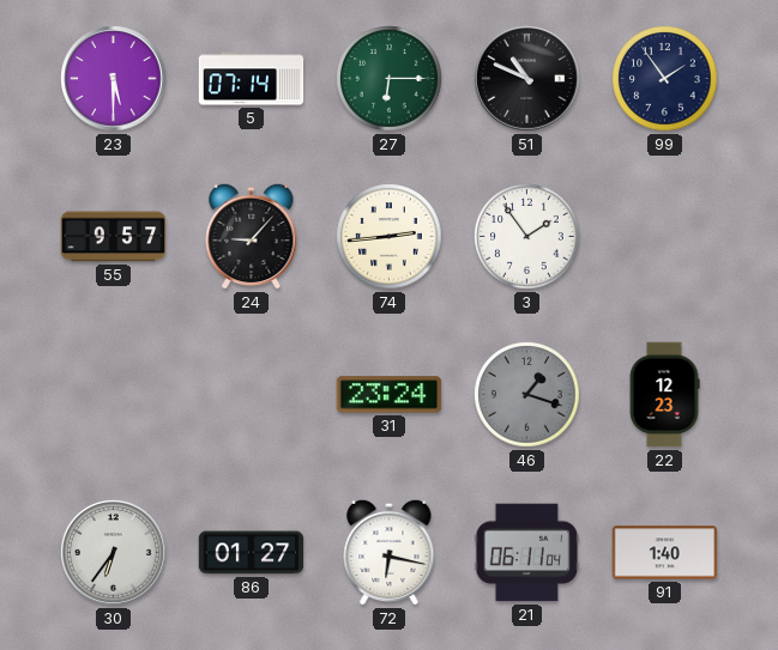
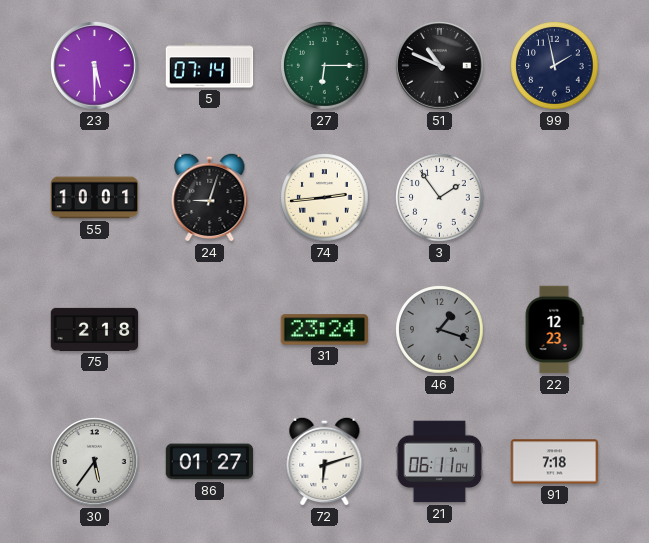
99: 1:54 -> 1:58 (555, 66)
55: 9:57 -> 10:01 (95, 198)
24: 9:07 -> 9:03 (210, 197)
75: none -> 2:18 (95, 329)
30: 6:36 -> 5:36 (95, 462)
72: 6:17 -> 6:12 (325, 461)
91: 1:40 -> 7:18 (555, 462)
